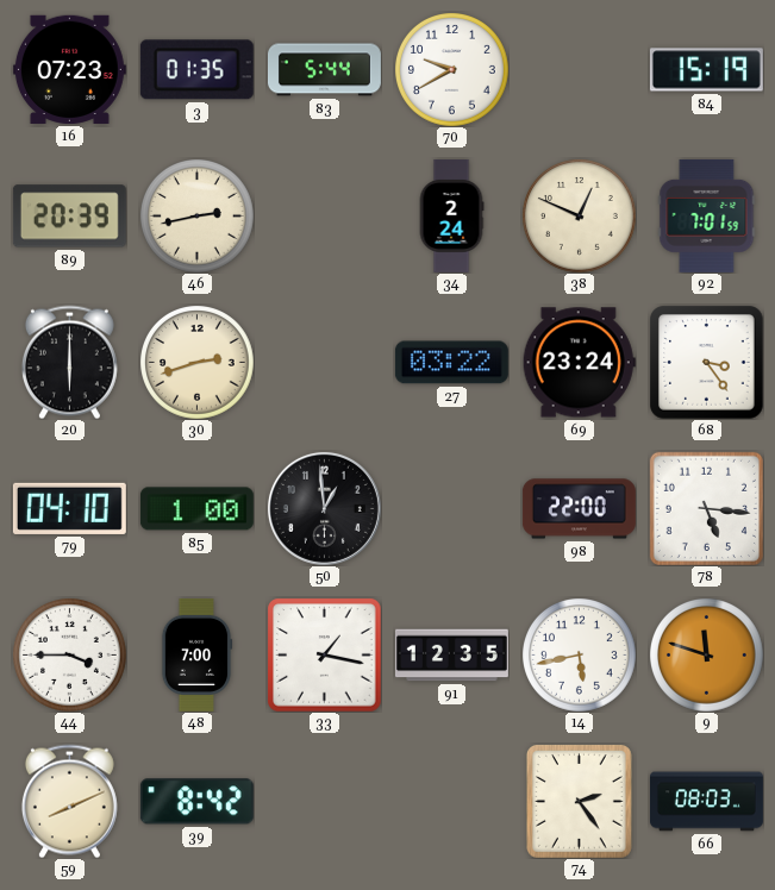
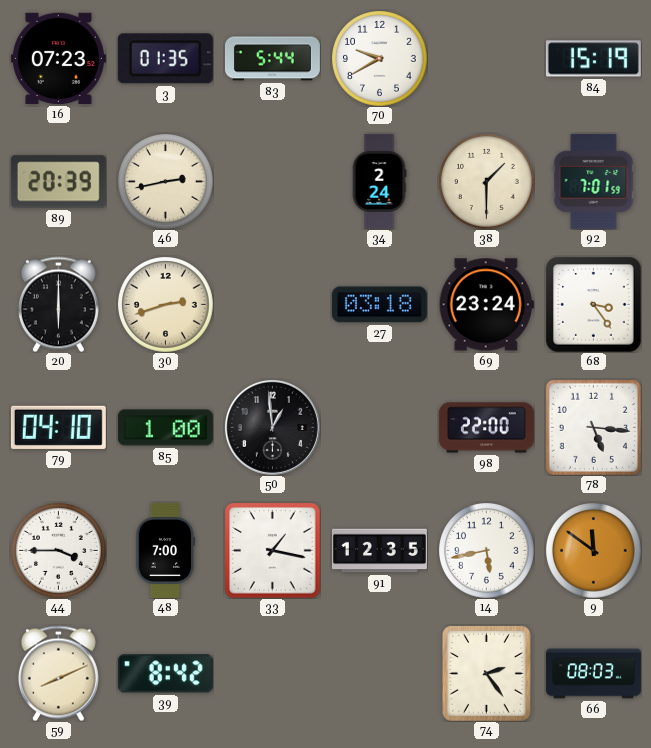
38: 12:49 -> 1:30 (487, 182)
27: 03:22 -> 03:18 (379, 305)
9: 11:48 -> 11:51 (594, 551)
